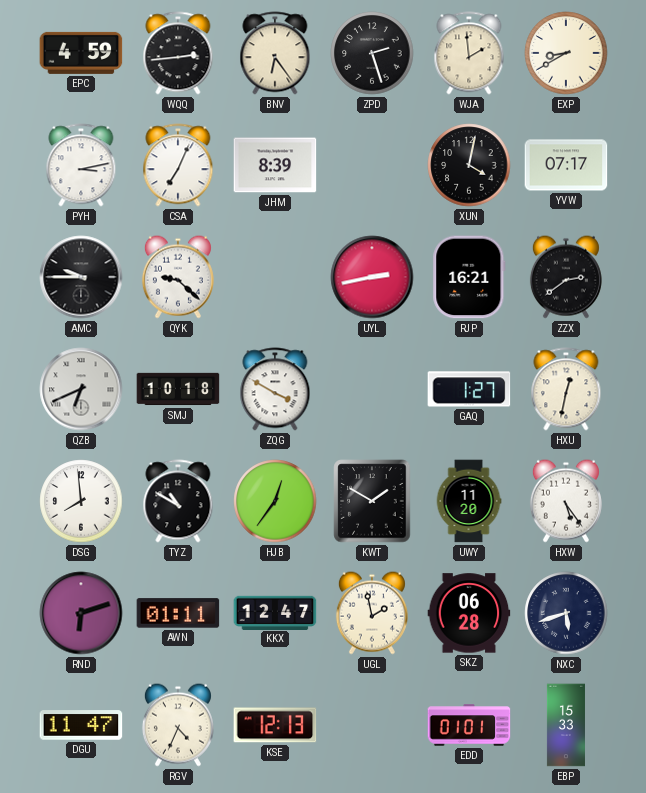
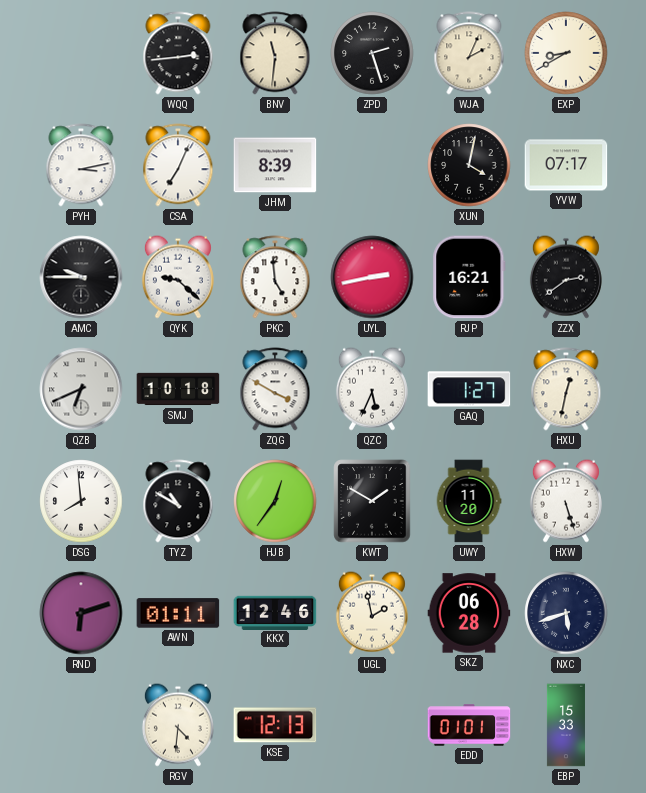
EPC: 4:59 -> none (81, 53)
BNV: 6:24 -> 11:31 (275, 53)
WJA: 1:59 -> 2:04 (469, 53)
PKC: none -> 4:59 (275, 277)
QZC: none -> 5:34 (372, 389)
HXW: 5:24 -> 5:27 (566, 501)
KKX: 12:47 -> 12:46 (275, 612)
DGU: 11:47 -> none (81, 725)
RGV: 4:34 -> 4:31 (178, 725)
